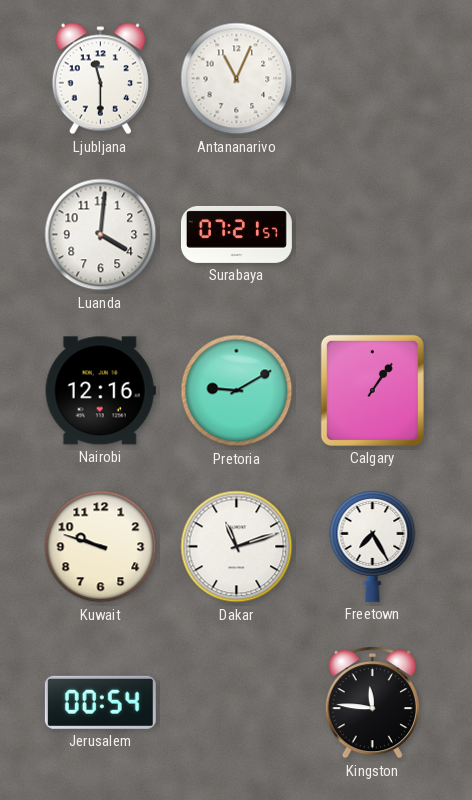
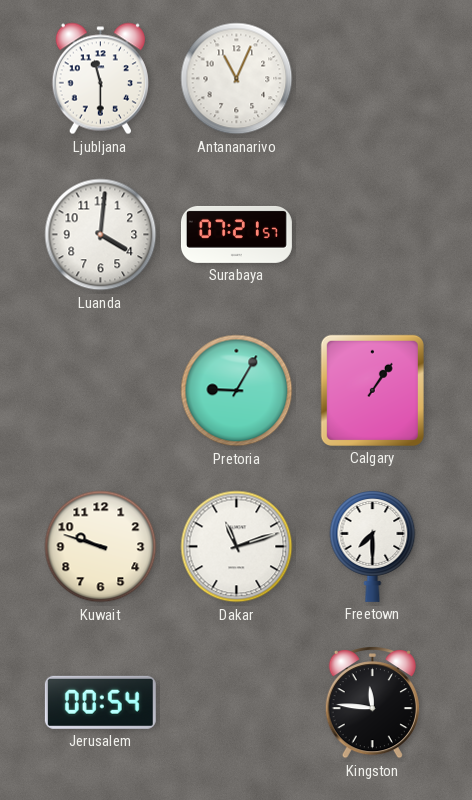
Nairobi: 12:16 -> none (100, 391)
Pretoria: 9:10 -> 9:05 (237, 391)
Freetown: 7:25 -> 7:30 (373, 546)
